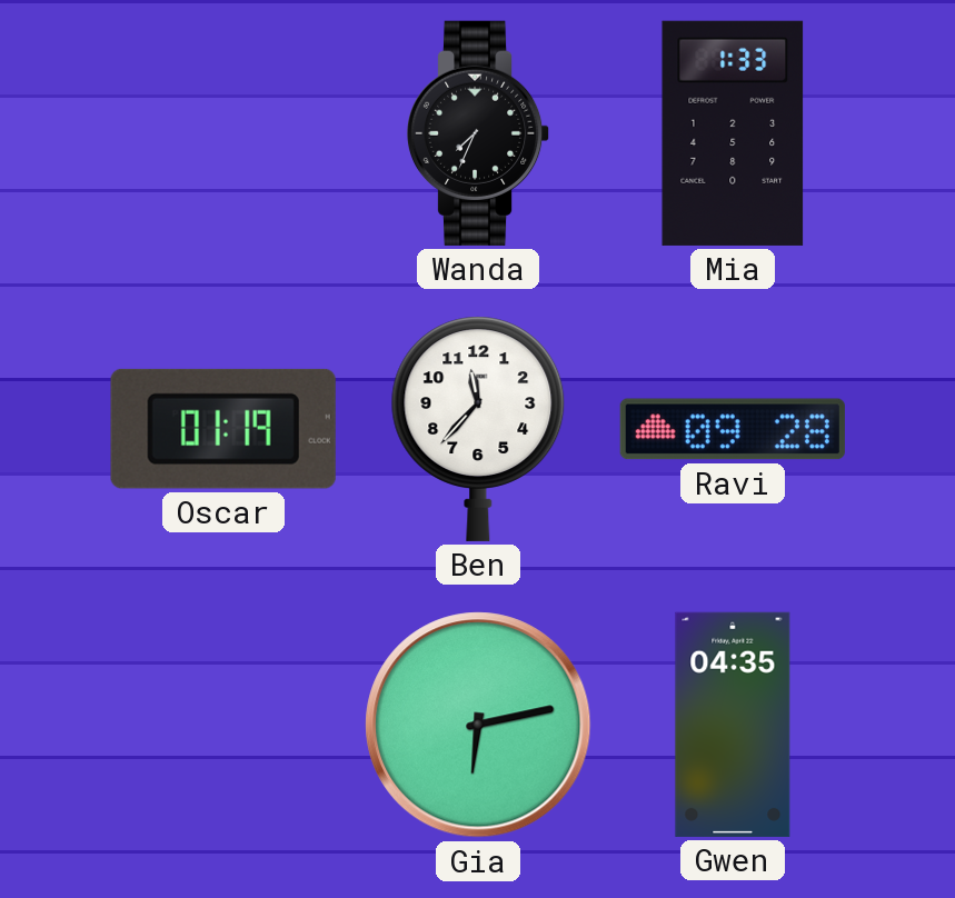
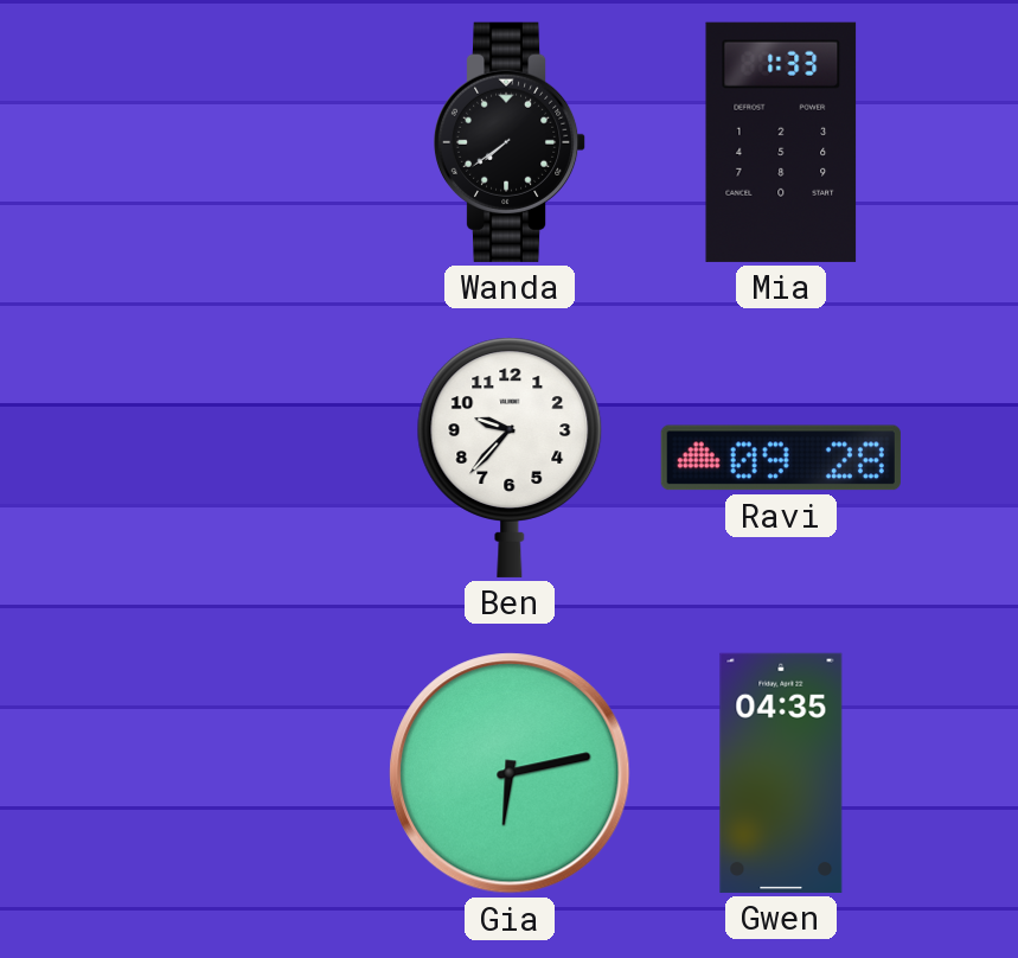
Wanda: 7:34 -> 7:39 (510, 142)
Oscar: 01:19 -> none (223, 429)
Ben: 11:37 -> 9:37 (510, 458)
